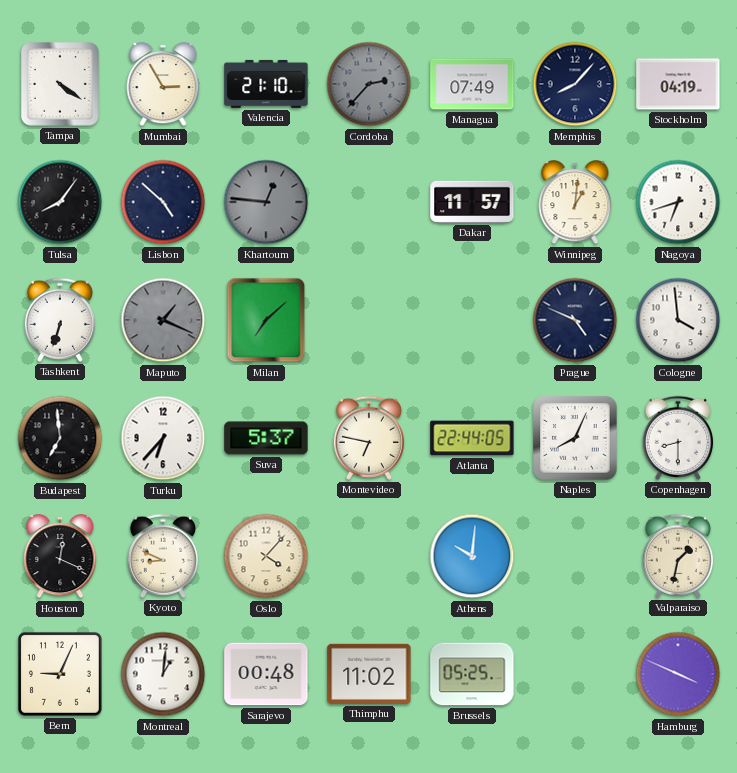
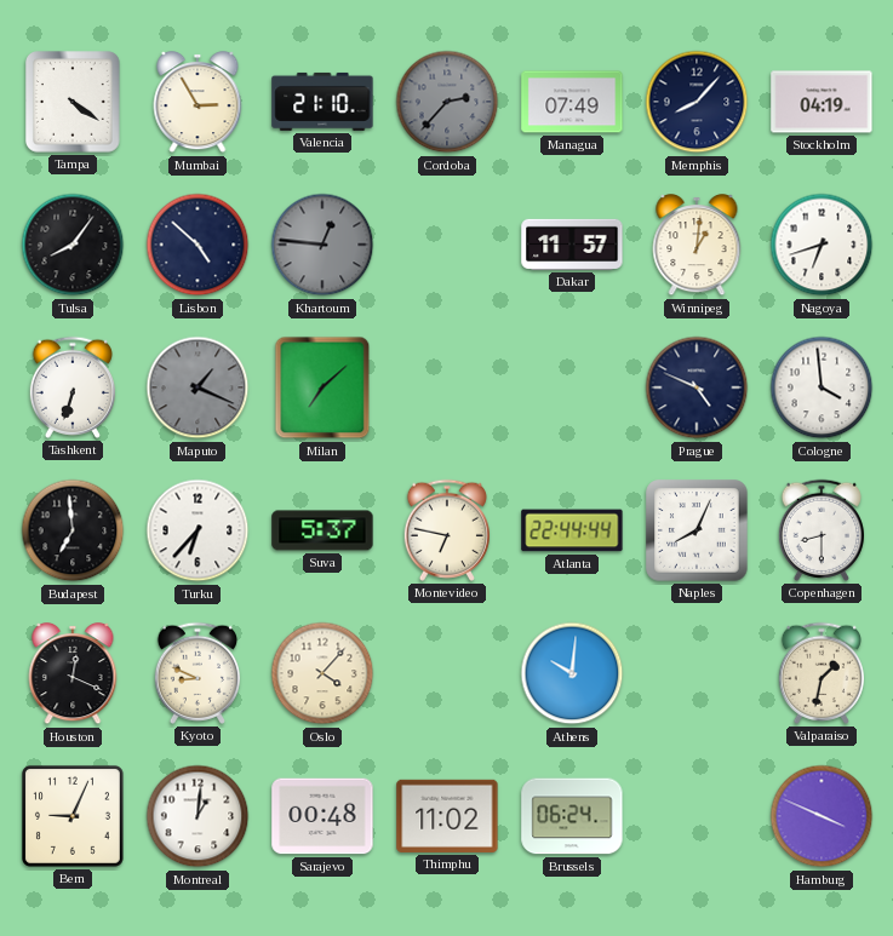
Atlanta: 22:44:05 -> 22:44:44 (572, 530)
Brussels: 05:25 -> 06:24 (572, 816)
